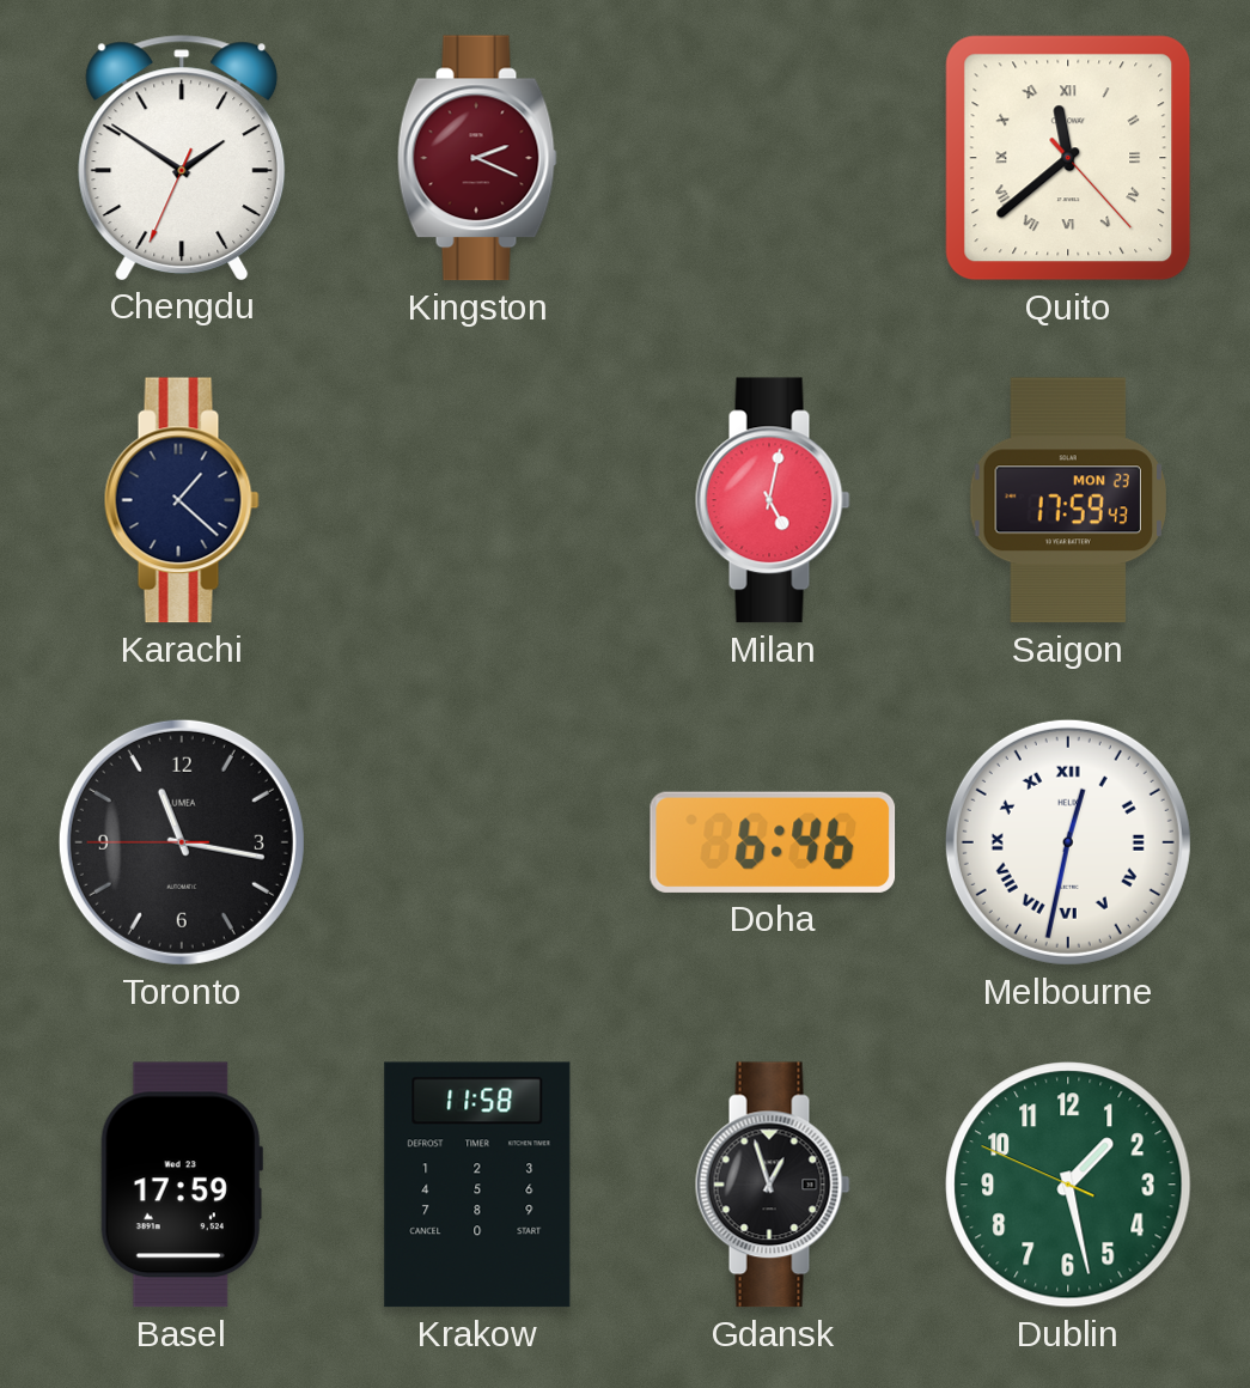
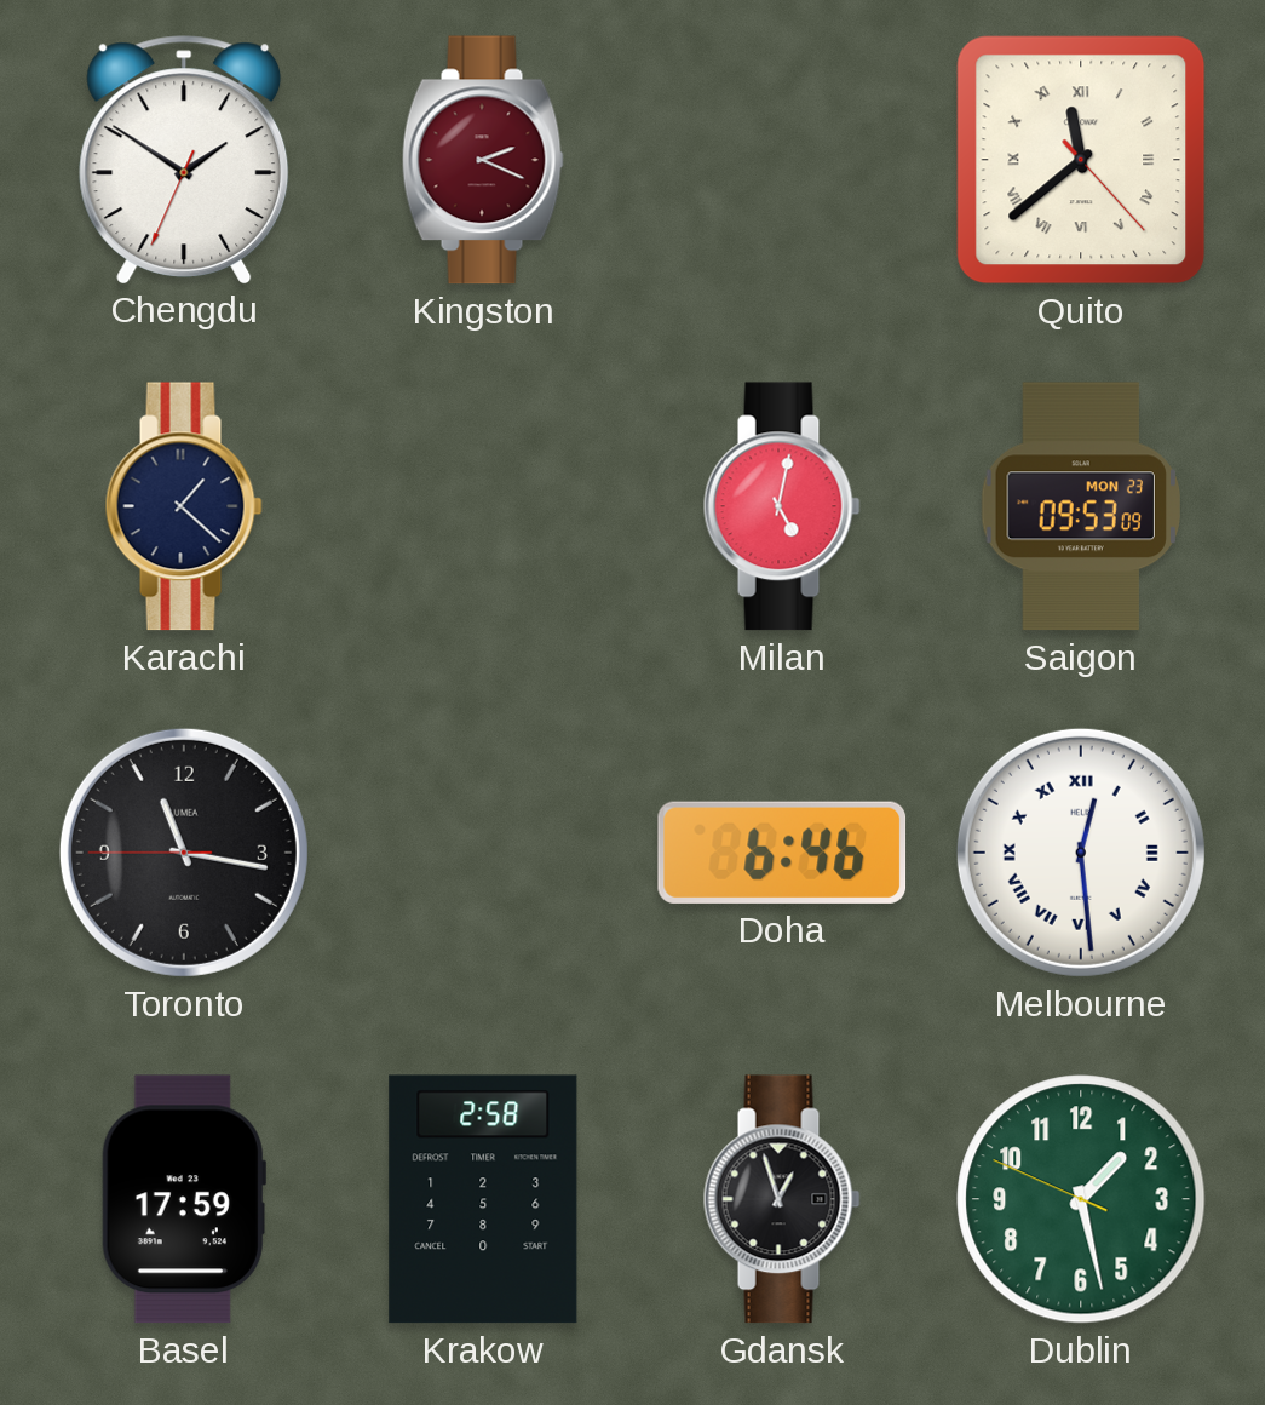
Saigon: 17:59 -> 09:53 (1081, 506)
Melbourne: 12:32 -> 12:29 (1081, 853)
Krakow: 11:58 -> 2:58 (483, 1199)
